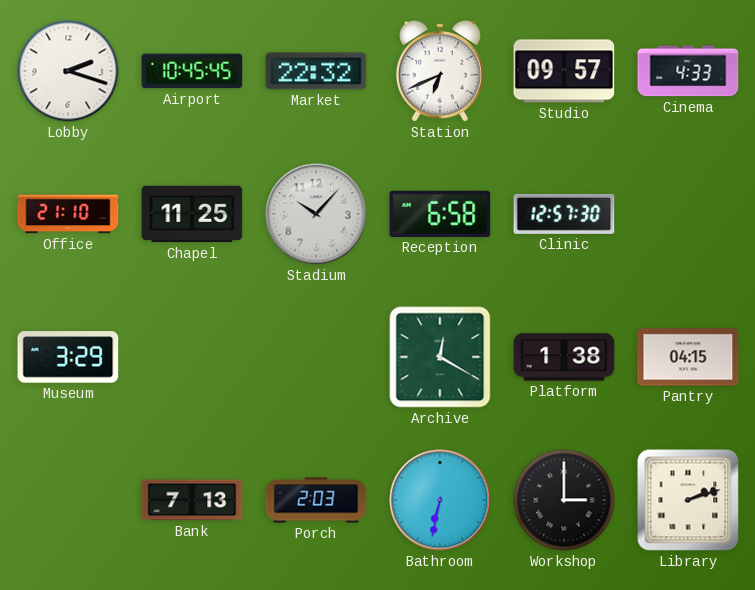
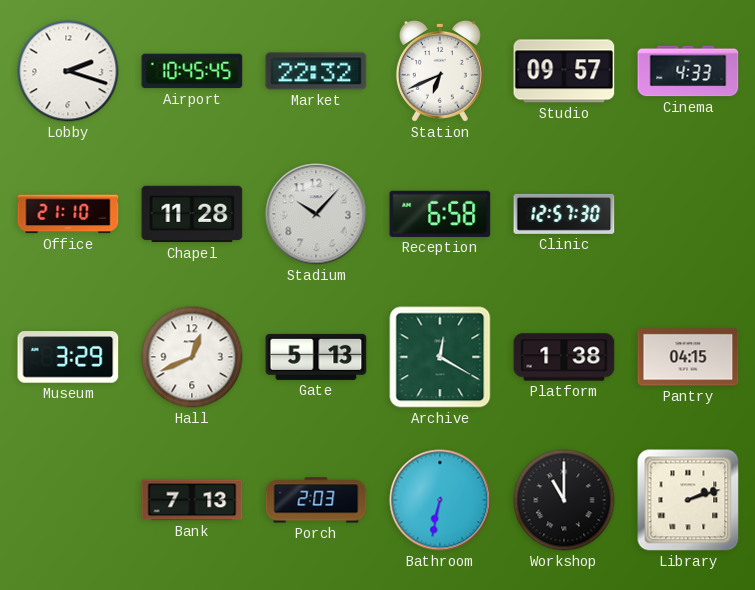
Chapel: 11:25 -> 11:28 (192, 214)
Hall: none -> 12:41 (192, 357)
Gate: none -> 5:13 (316, 357)
Workshop: 3:00 -> 11:00 (564, 500)
